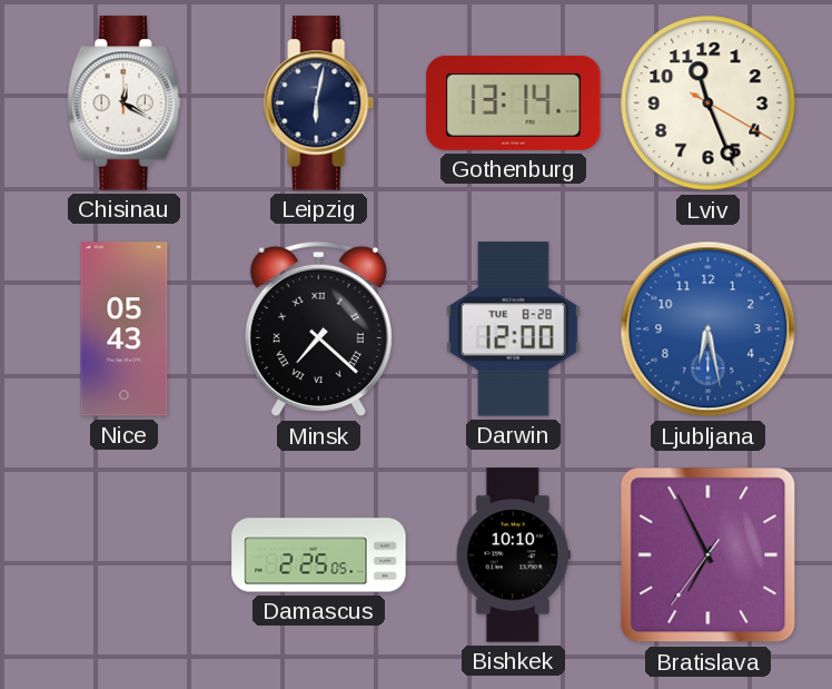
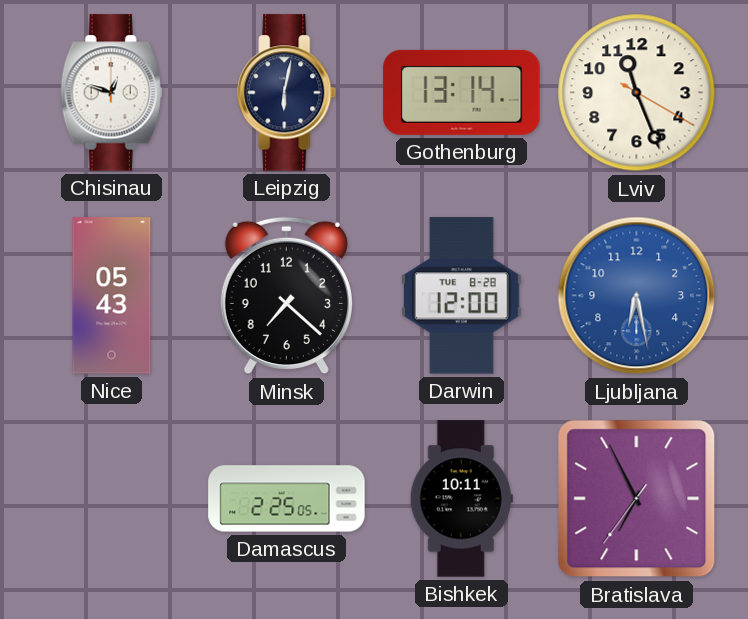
Chisinau: 12:20 -> 12:48 (112, 93)
Minsk numerals: Roman -> Arabic (286, 296)
Bishkek: 10:10 -> 10:11 (461, 499)
